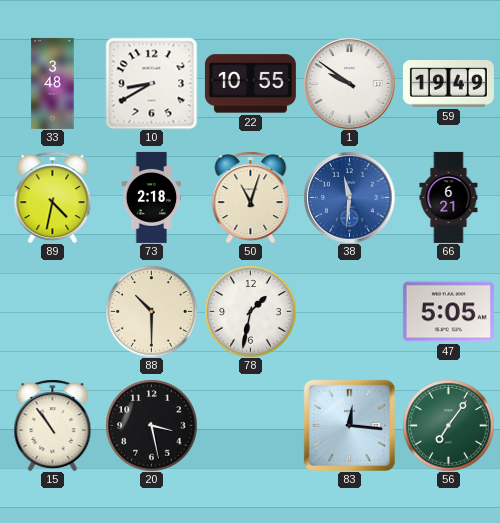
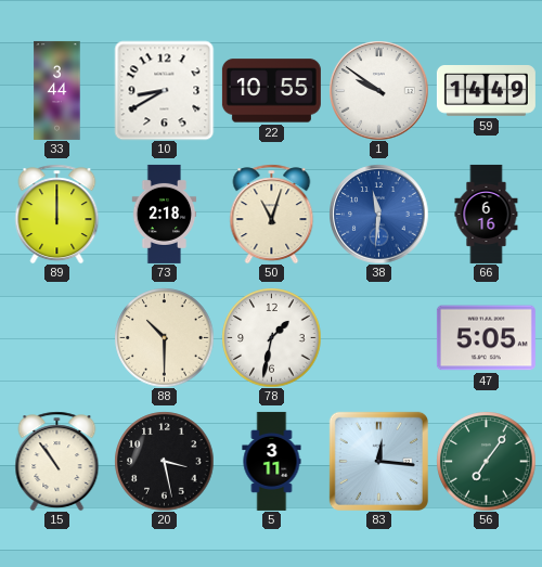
33: 3:48 -> 3:44 (57, 90)
59: 19:49 -> 14:49 (486, 91)
89: 4:32 -> 12:00 (57, 214)
66: 6:21 -> 6:16 (487, 214)
5: none -> 3:11 (272, 461)
